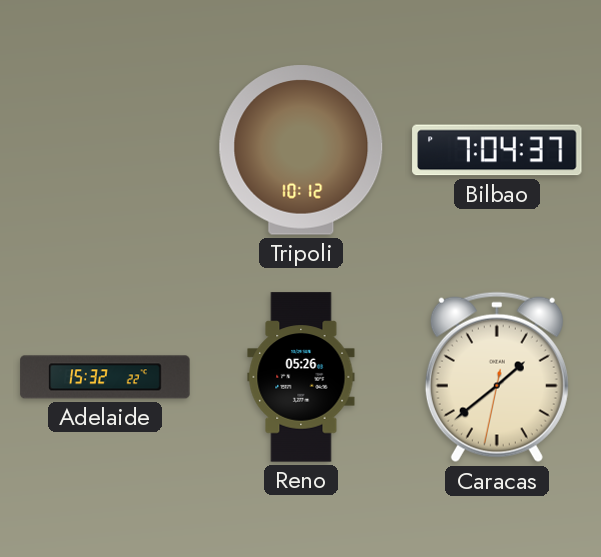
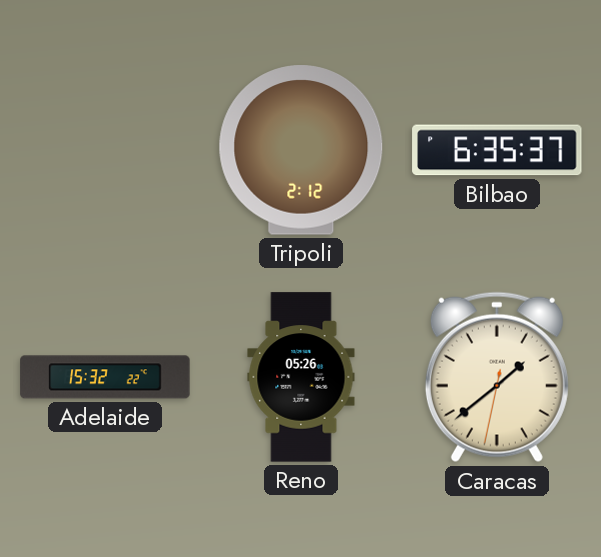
Tripoli: 10:12 -> 2:12 (301, 150)
Bilbao: 7:04 -> 6:35 (497, 150)
